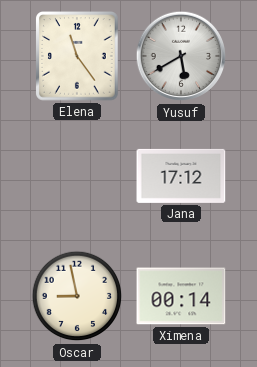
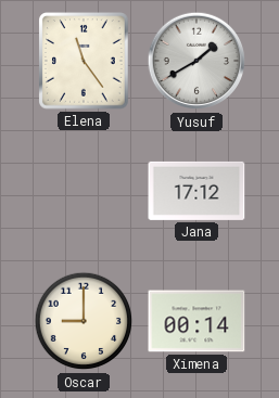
Yusuf: 5:40 -> 1:40 (196, 61)
Oscar: 8:58 -> 9:00 (84, 321)
